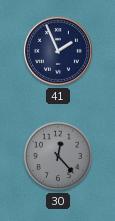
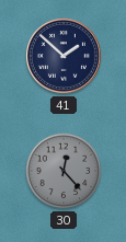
41: 1:56 -> 1:52 (64, 56)
